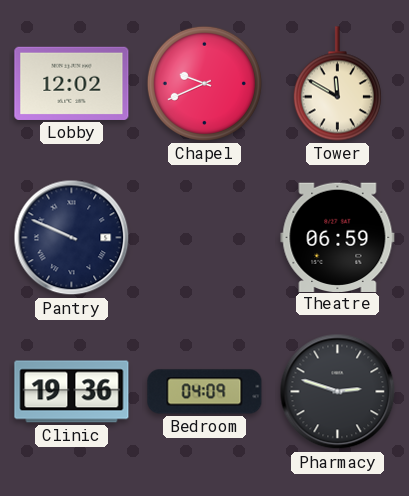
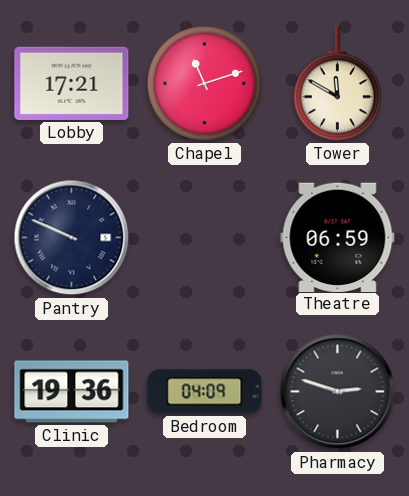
Lobby: 12:02 -> 17:21 (72, 83)
Chapel: 9:41 -> 11:12 (204, 83)
